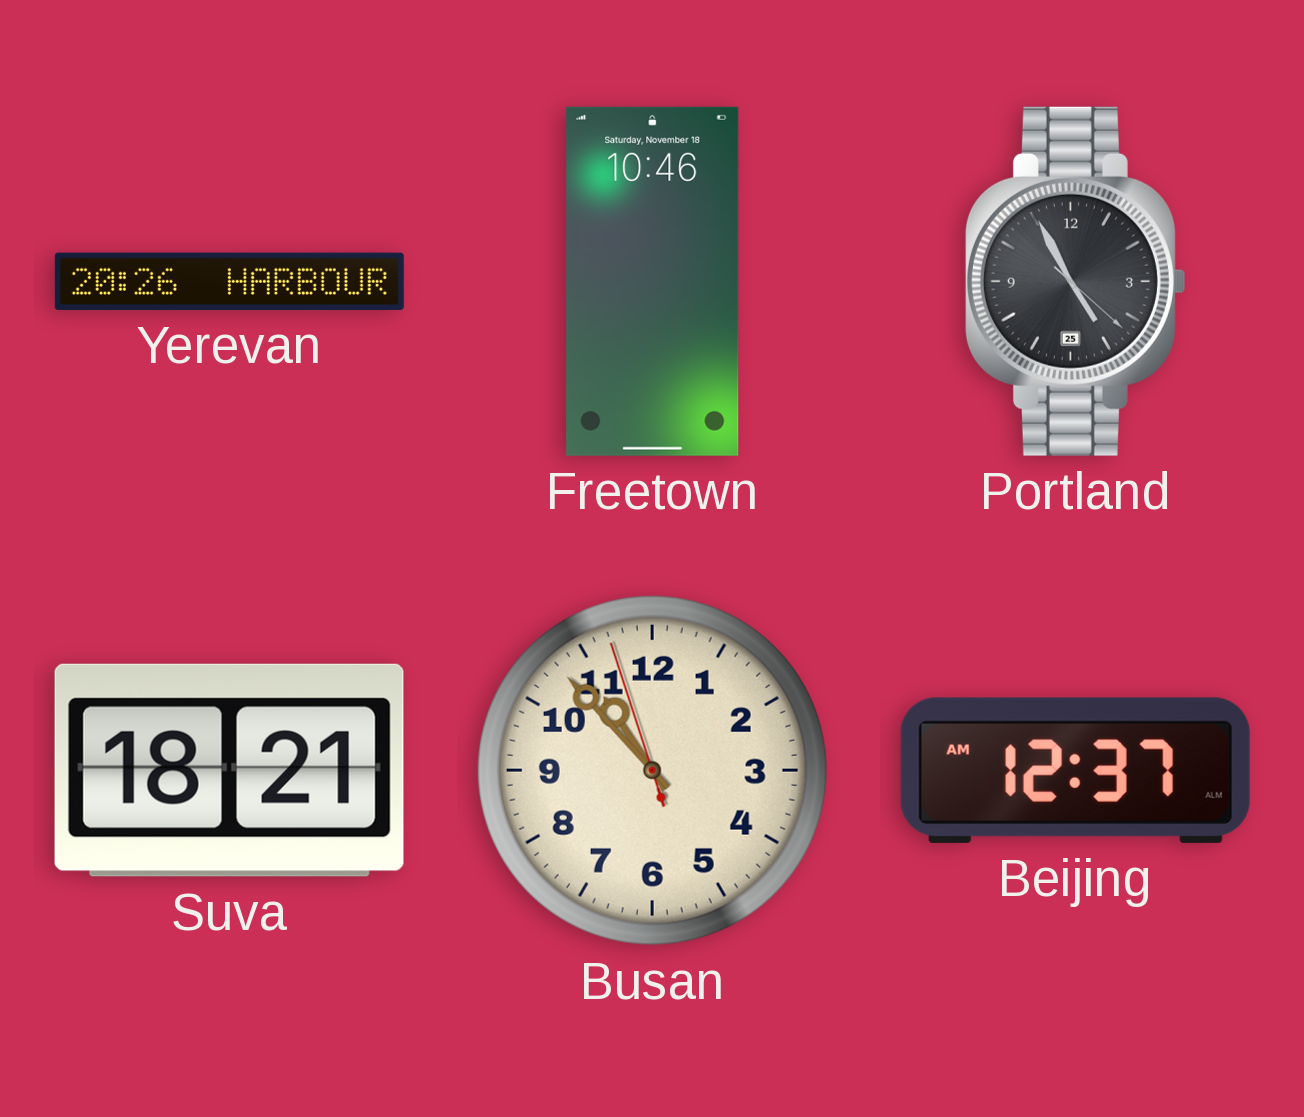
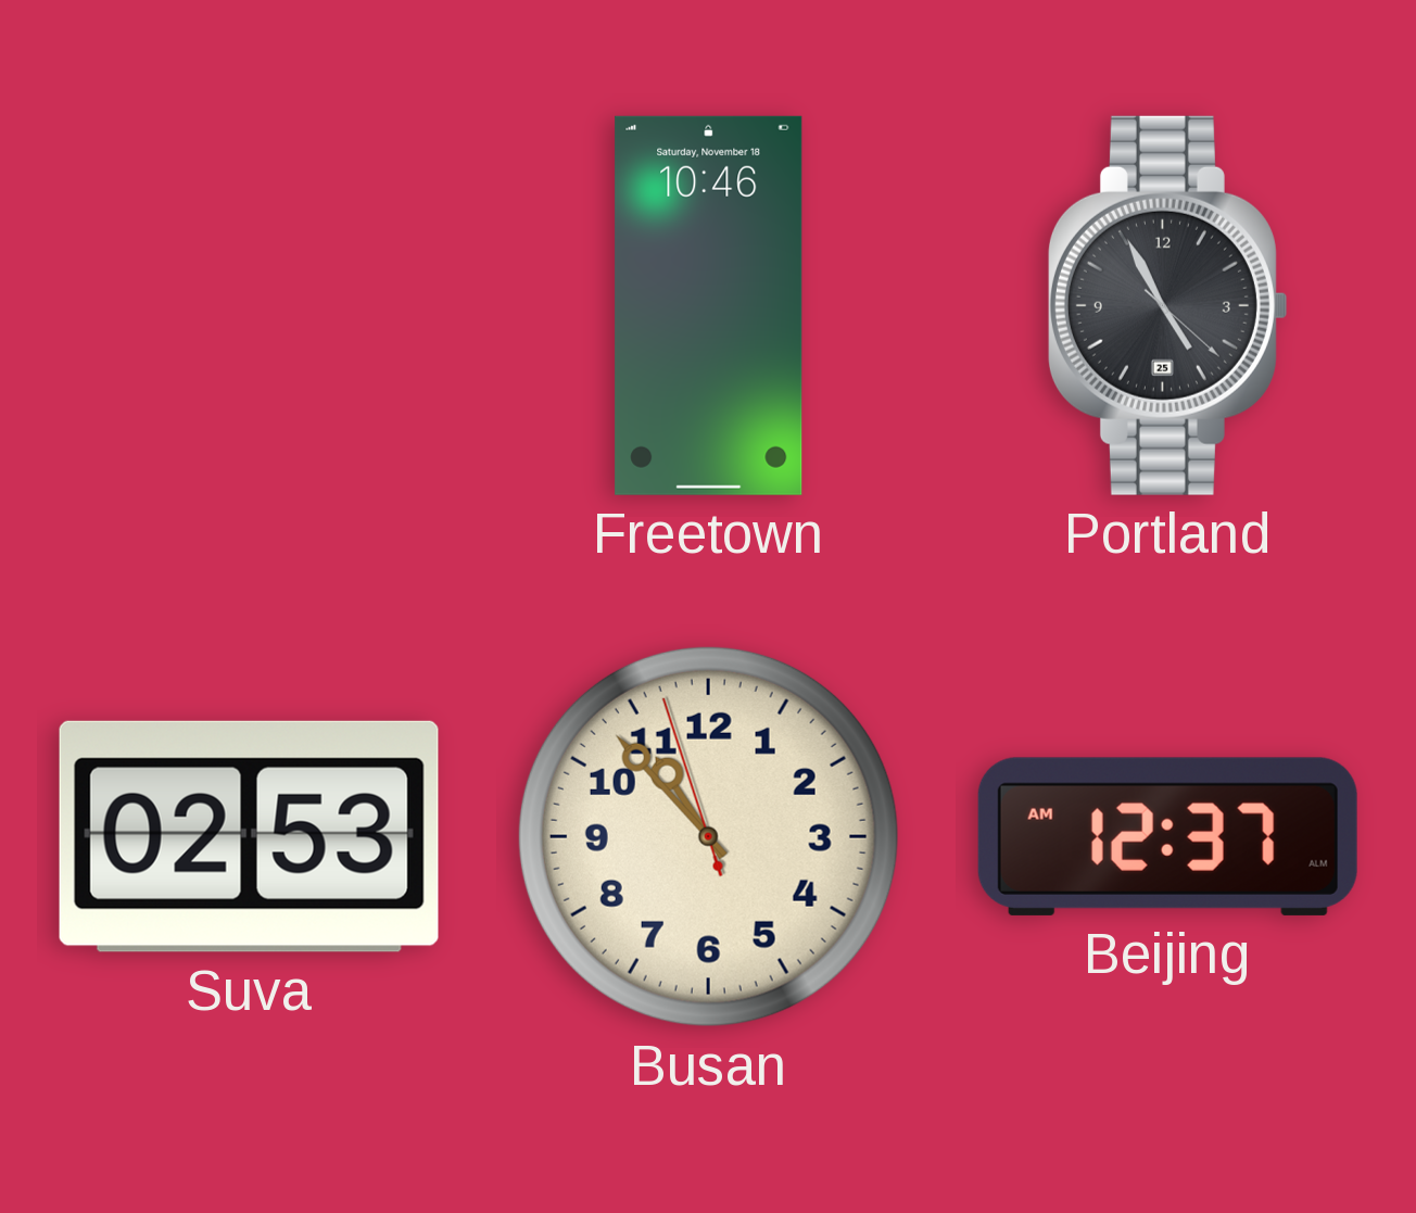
Yerevan: 20:26 -> none (229, 281)
Suva: 18:21 -> 02:53 (249, 836)
